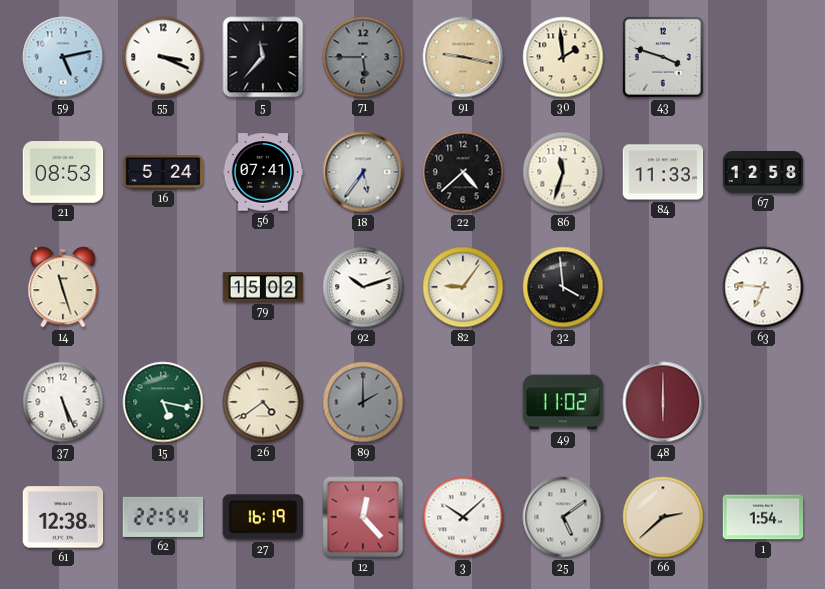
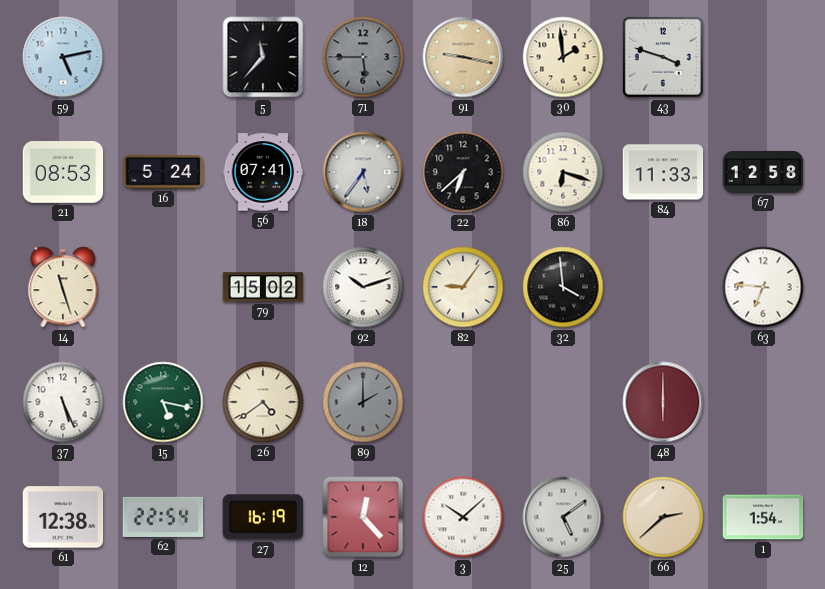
55: 3:19 -> none (163, 57)
22: 4:38 -> 6:38 (463, 172)
86: 11:33 -> 6:18 (563, 172)
49: 11:02 -> none (563, 402)
